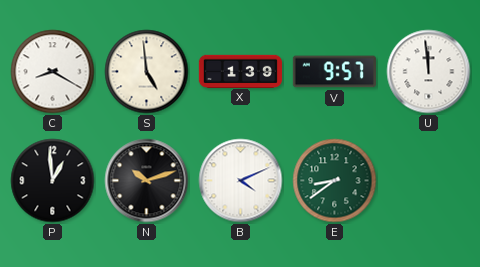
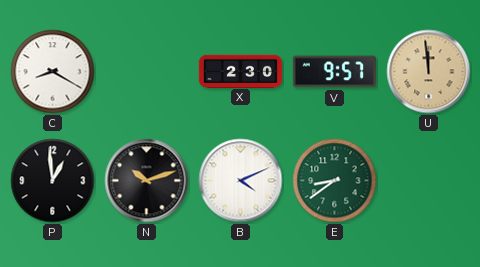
S: 4:59 -> none (147, 72)
X: 1:39 -> 2:30 (240, 71)
U dial: white -> champagne (429, 72)
